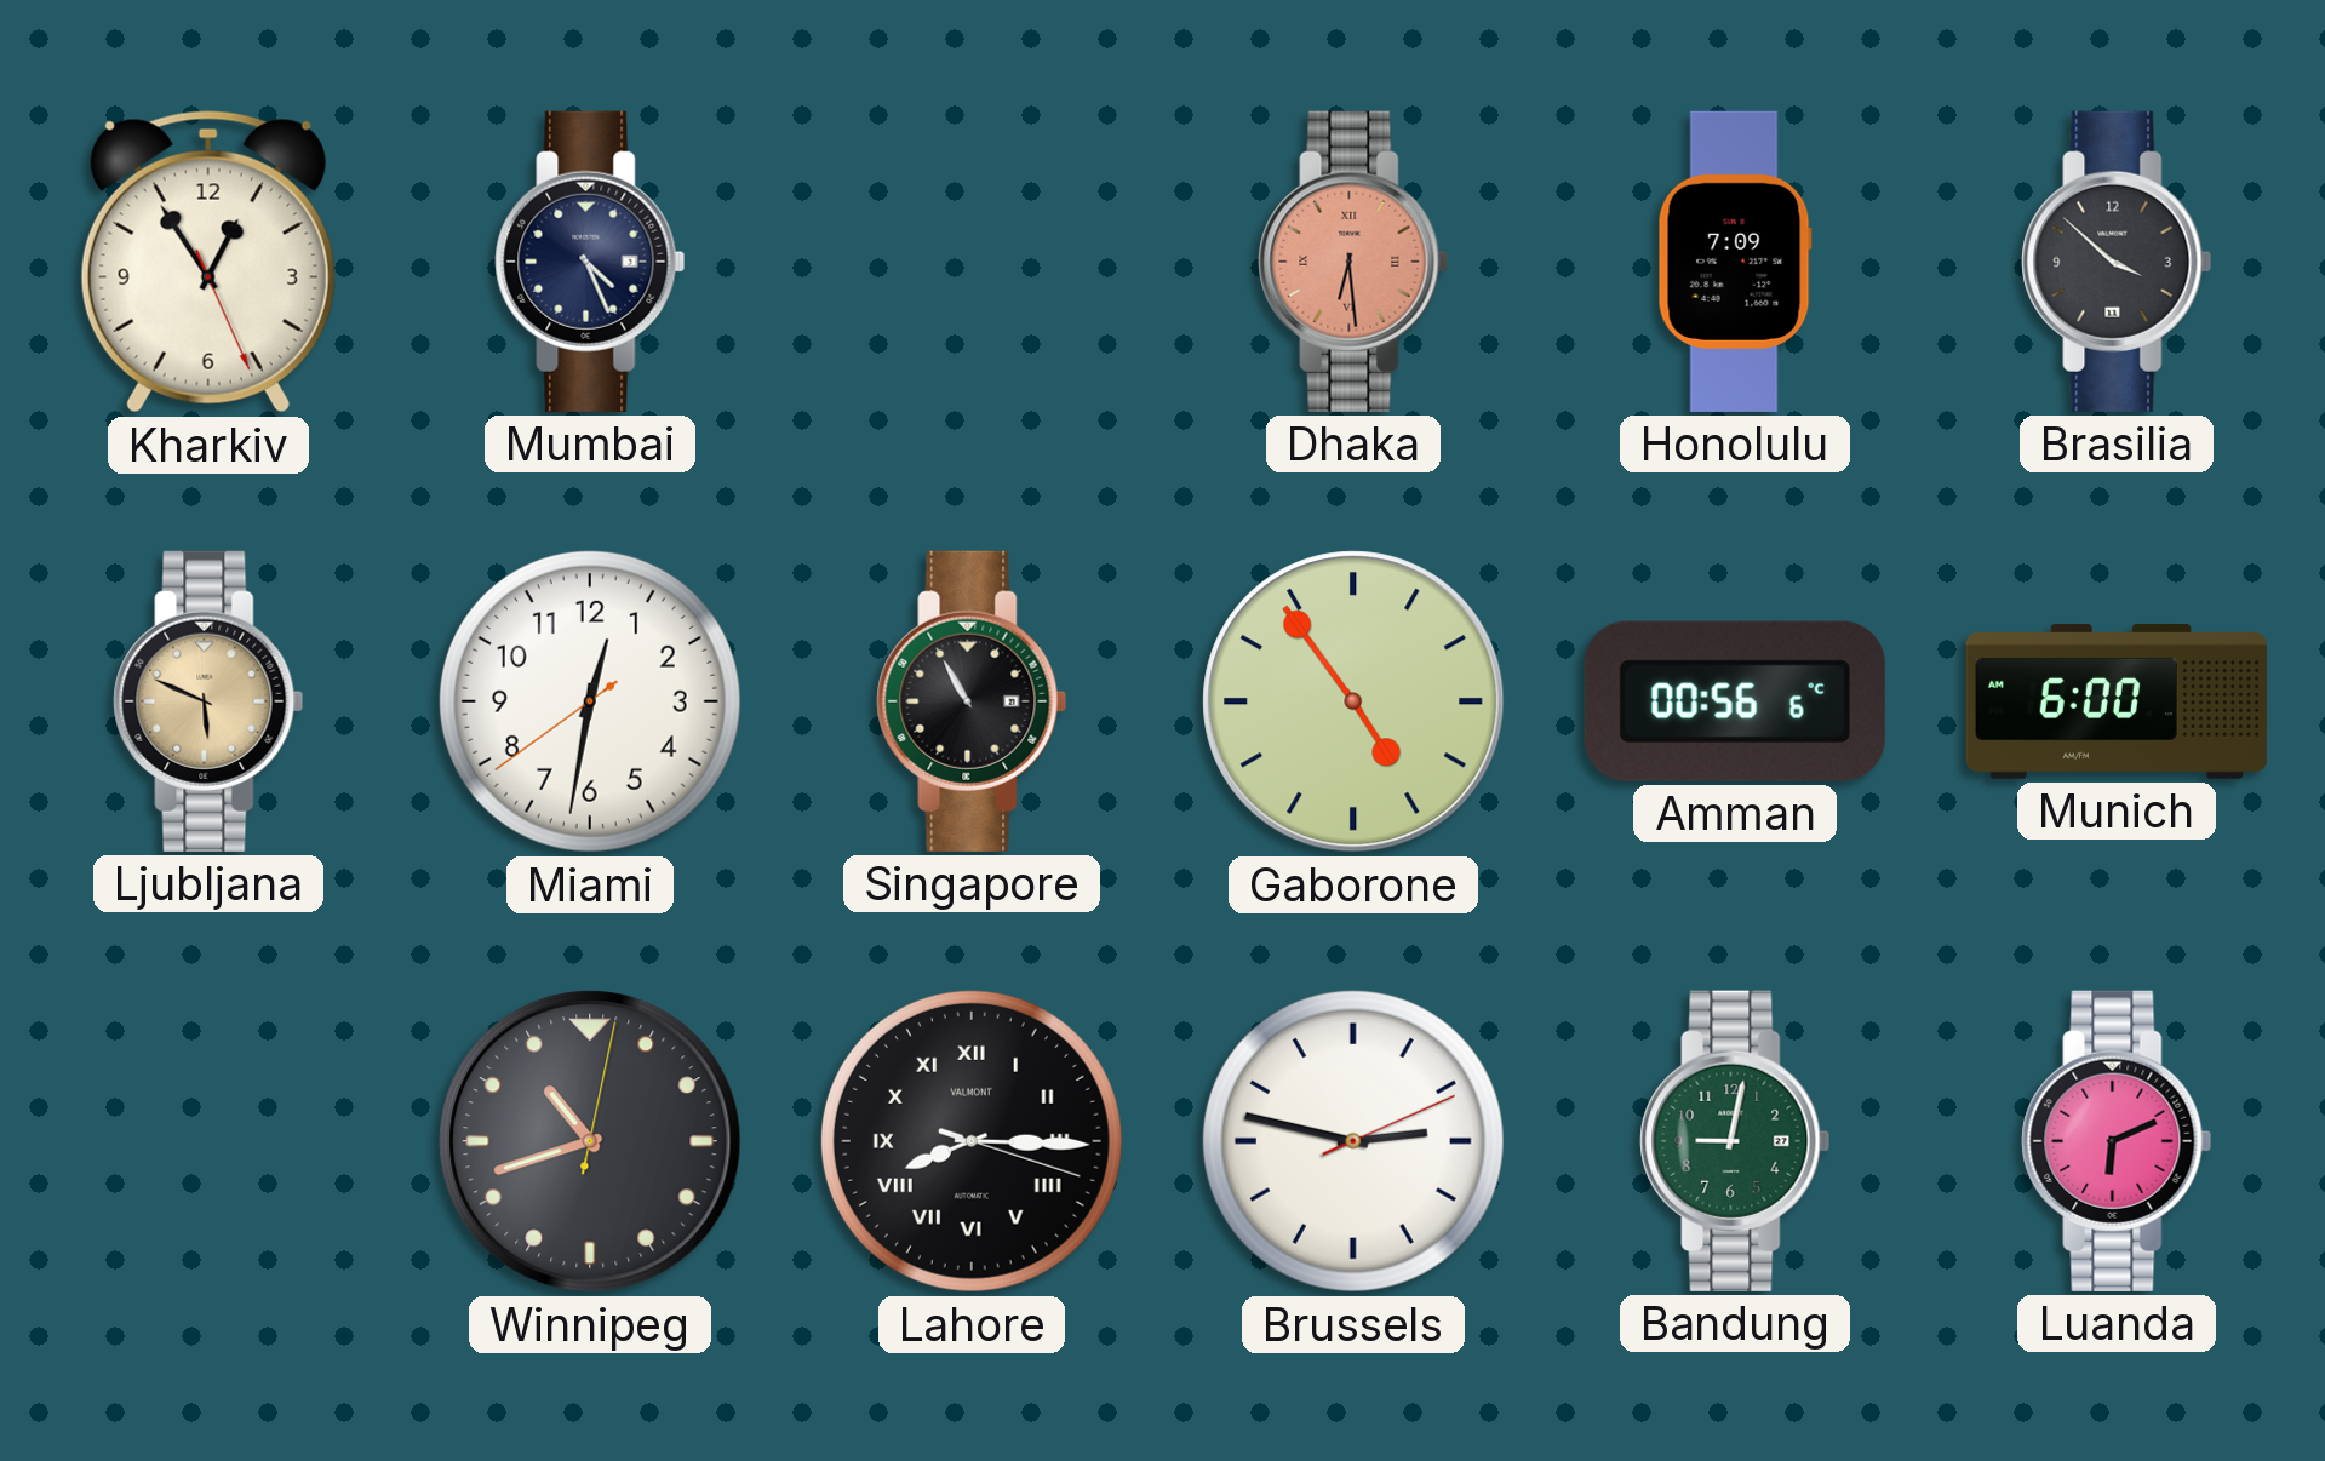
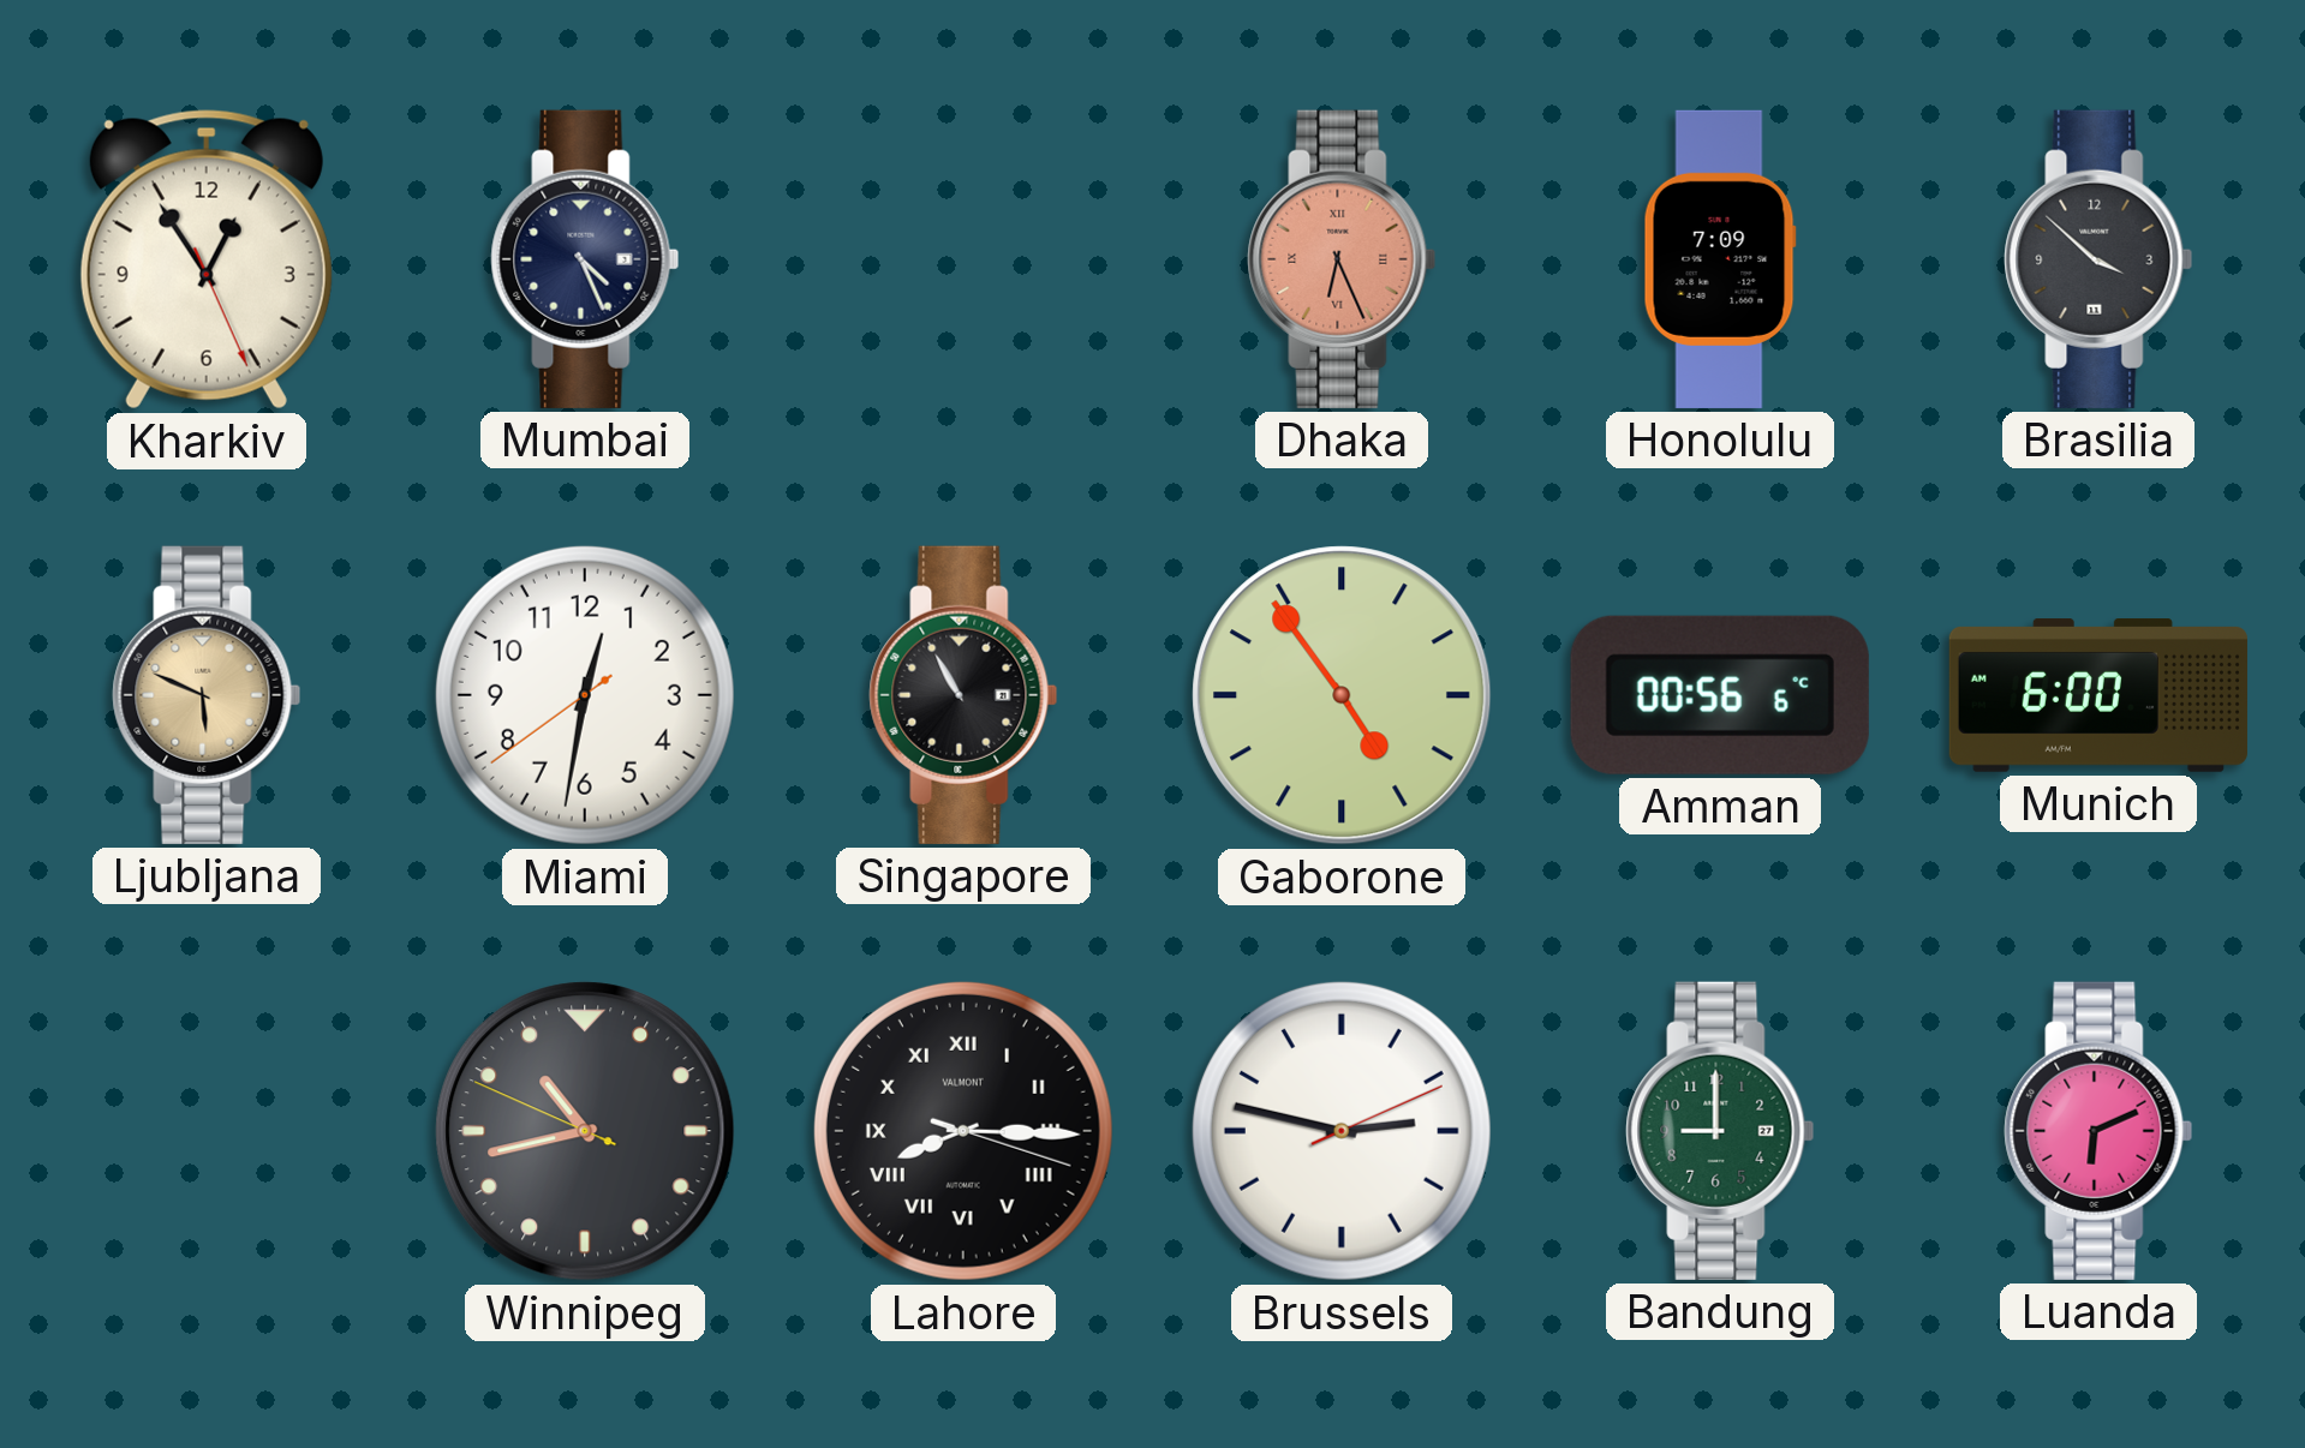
Dhaka: 6:29 -> 6:26 (1342, 259)
Winnipeg: 10:42:02 -> 10:42:49 (585, 1131)
Bandung: 9:02 -> 9:00 (1720, 1131)
